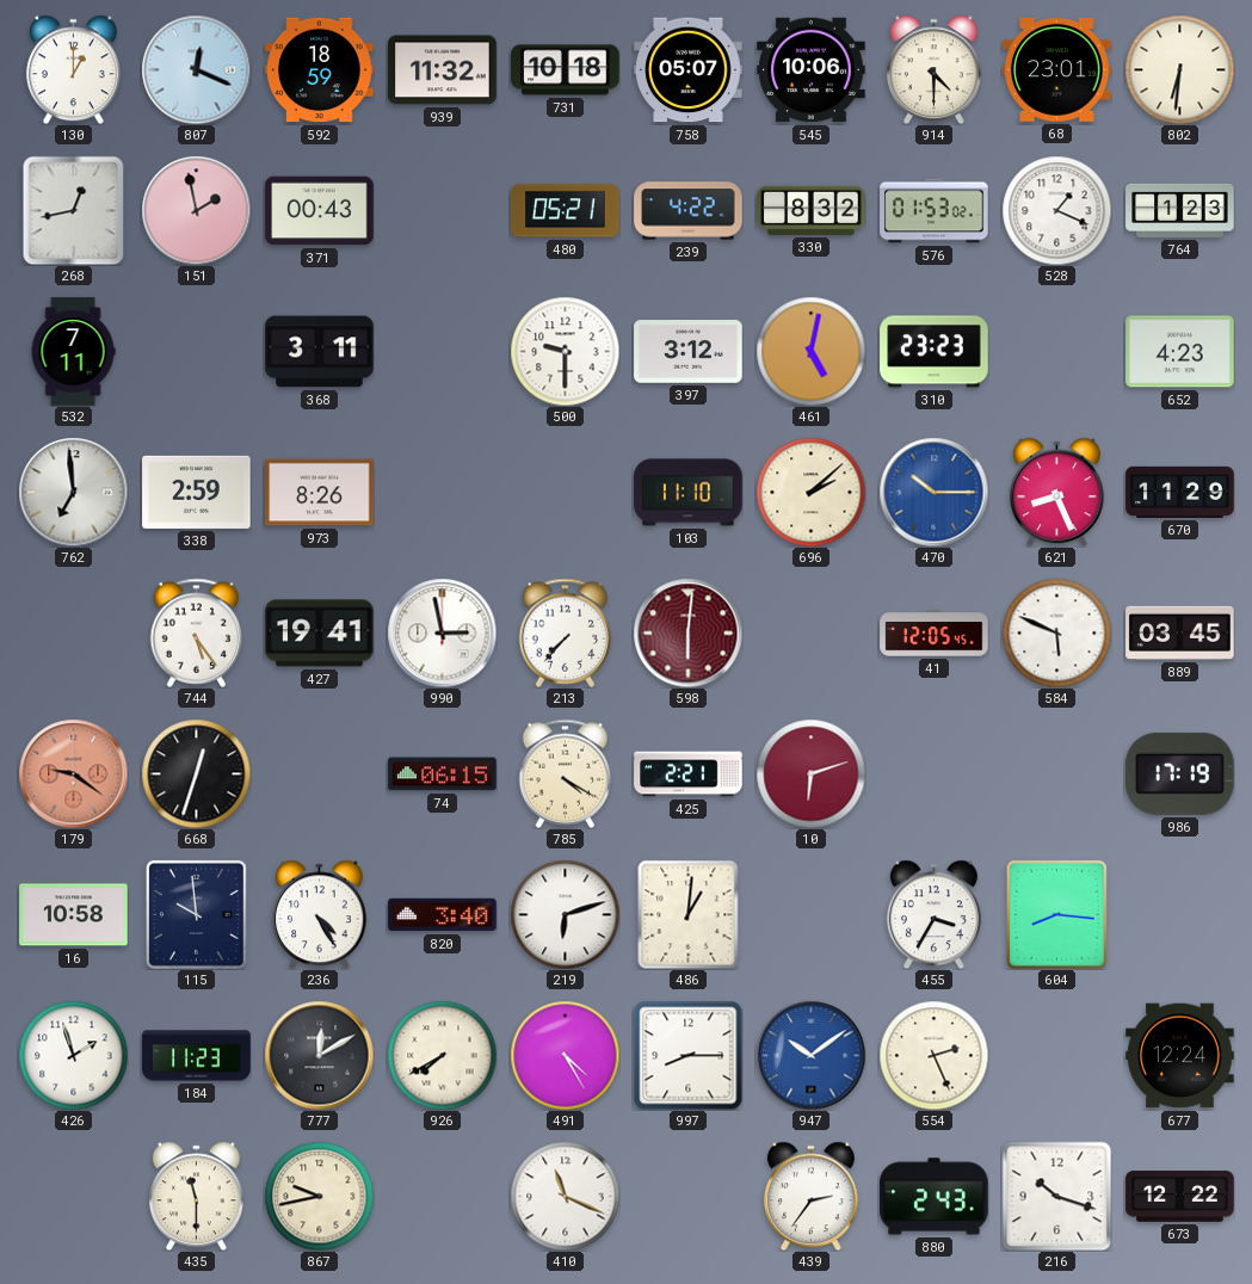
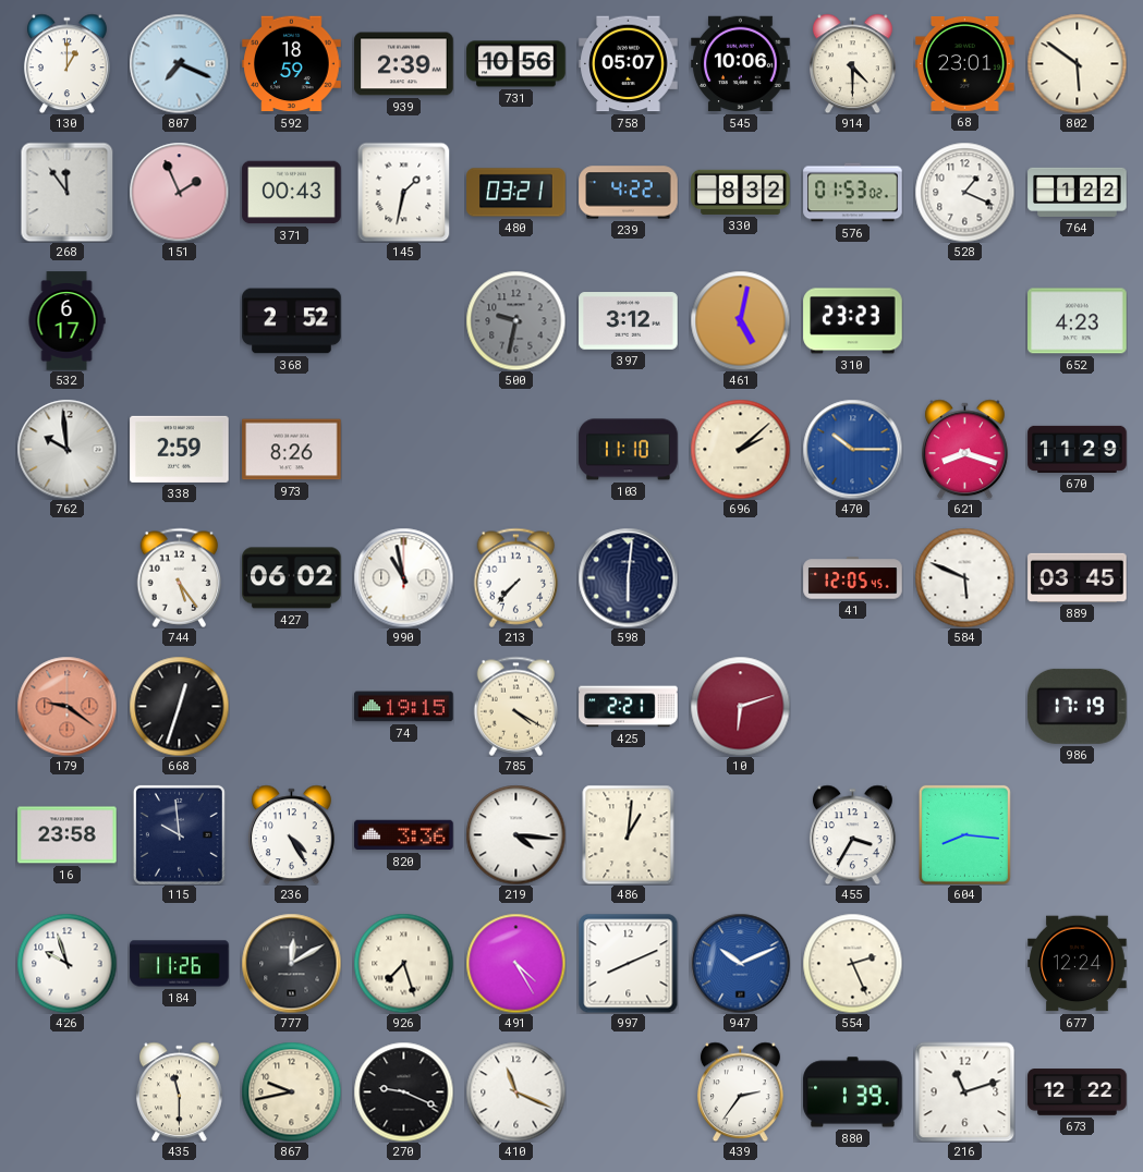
807: 12:19 -> 7:19 (179, 63)
939: 11:32 -> 2:39 (404, 64)
731: 10:18 -> 10:56 (516, 64)
802: 6:31 -> 5:51 (1077, 63)
268: 12:43 -> 11:54 (68, 192)
151: 1:58 -> 1:56 (179, 192)
145: none -> 1:32 (404, 192)
480: 05:21 -> 03:21 (516, 193)
764: 1:23 -> 1:22 (1078, 192)
532: 7:11 -> 6:17 (66, 321)
368: 3:11 -> 2:52 (292, 321)
500: 9:30 -> 9:32 (515, 320)
500 dial: white -> grey (515, 320)
762: 6:59 -> 9:59 (66, 449)
621: 8:26 -> 8:18 (964, 449)
427: 19:41 -> 06:02 (292, 578)
990: 2:58 -> 10:58 (403, 577)
598 dial: burgundy -> navy (628, 577)
74: 06:15 -> 19:15 (404, 707)
16: 10:58 -> 23:58 (68, 835)
820: 3:40 -> 3:36 (404, 835)
219: 6:12 -> 4:16 (515, 834)
426: 1:57 -> 9:57 (66, 963)
184: 11:23 -> 11:26 (180, 964)
926: 7:40 -> 7:27 (403, 963)
997: 8:15 -> 8:11 (628, 964)
947: 10:09 -> 10:11 (740, 963)
270: none -> 9:19 (403, 1091)
880: 2:43 -> 1:39 (853, 1092)
216: 10:18 -> 11:12 (964, 1091)
